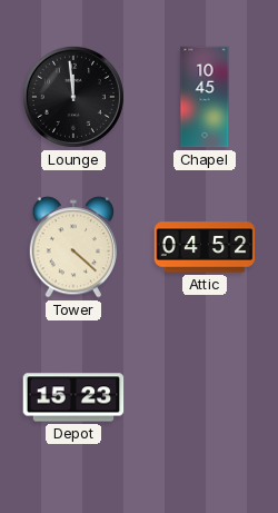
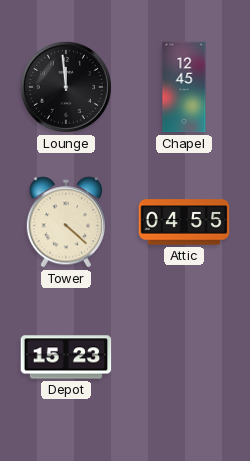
Chapel: 10:45 -> 12:45 (184, 87)
Attic: 04:52 -> 04:55 (184, 222)
